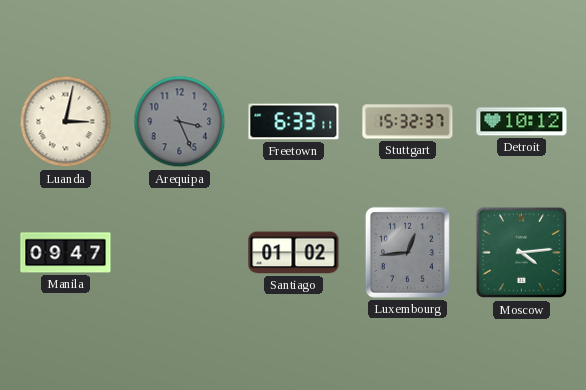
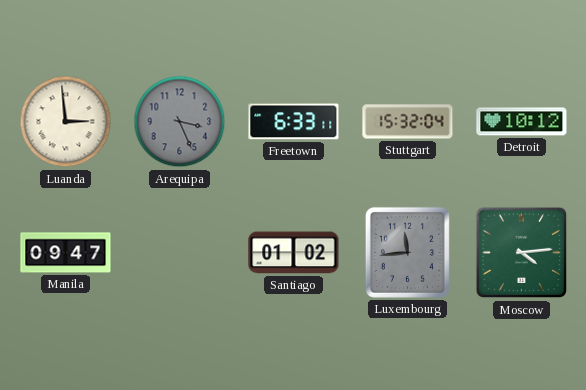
Luanda: 3:02 -> 2:59 (66, 122)
Stuttgart: 15:32:37 -> 15:32:04 (408, 122)
Luxembourg: 12:44 -> 11:44 (407, 252)
